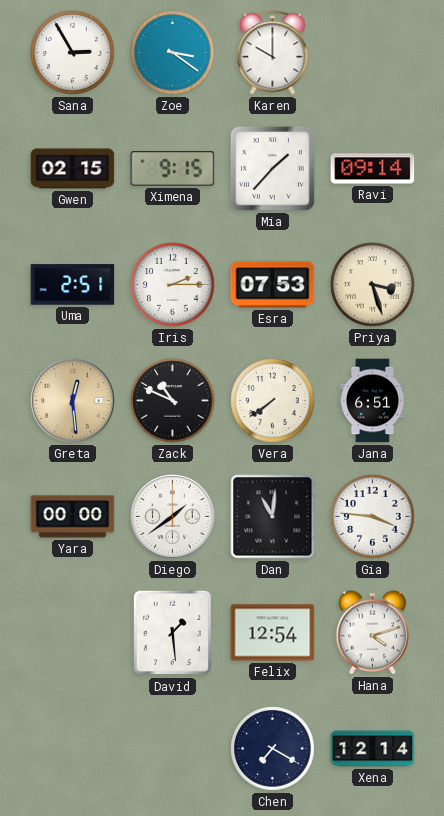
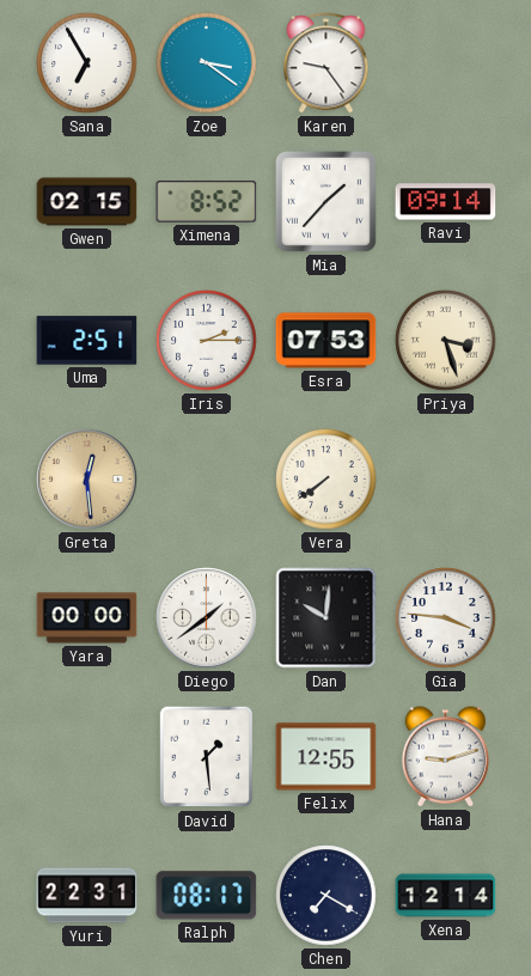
Sana: 2:55 -> 6:55 (87, 63)
Karen: 10:00 -> 9:24 (326, 63)
Ximena: 9:15 -> 8:52 (207, 202)
Zack: 10:49 -> none (173, 401)
Jana: 6:51 -> none (373, 401)
Dan: 11:01 -> 10:01 (326, 618)
Felix: 12:54 -> 12:55 (326, 757)
Hana: 4:12 -> 9:12 (446, 757)
Yuri: none -> 22:31 (87, 896)
Ralph: none -> 08:17 (207, 896)
